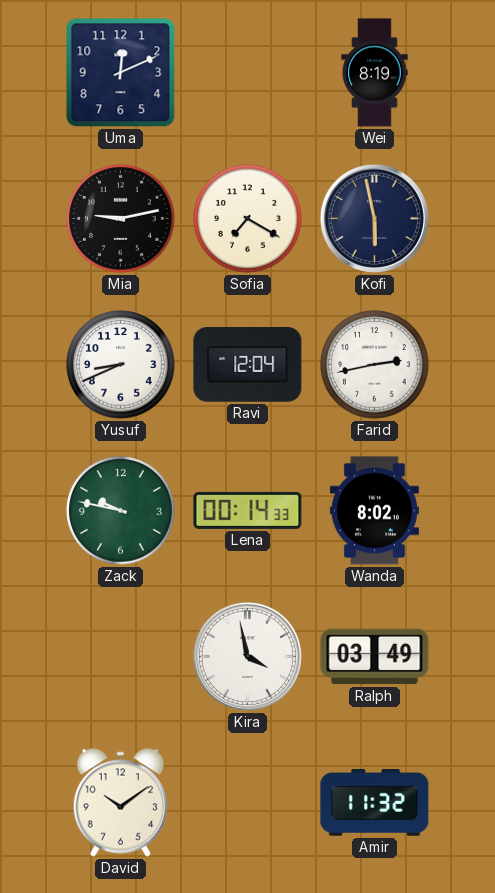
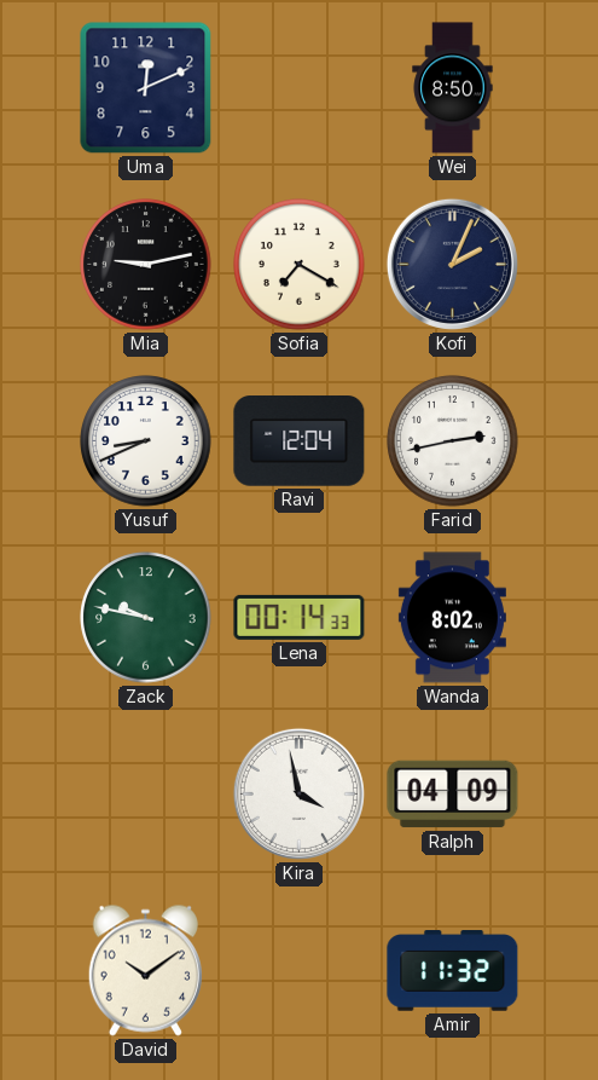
Wei: 8:19 -> 8:50 (453, 88)
Kofi: 5:58 -> 2:04 (452, 264)
Ralph: 03:49 -> 04:09 (453, 795)
